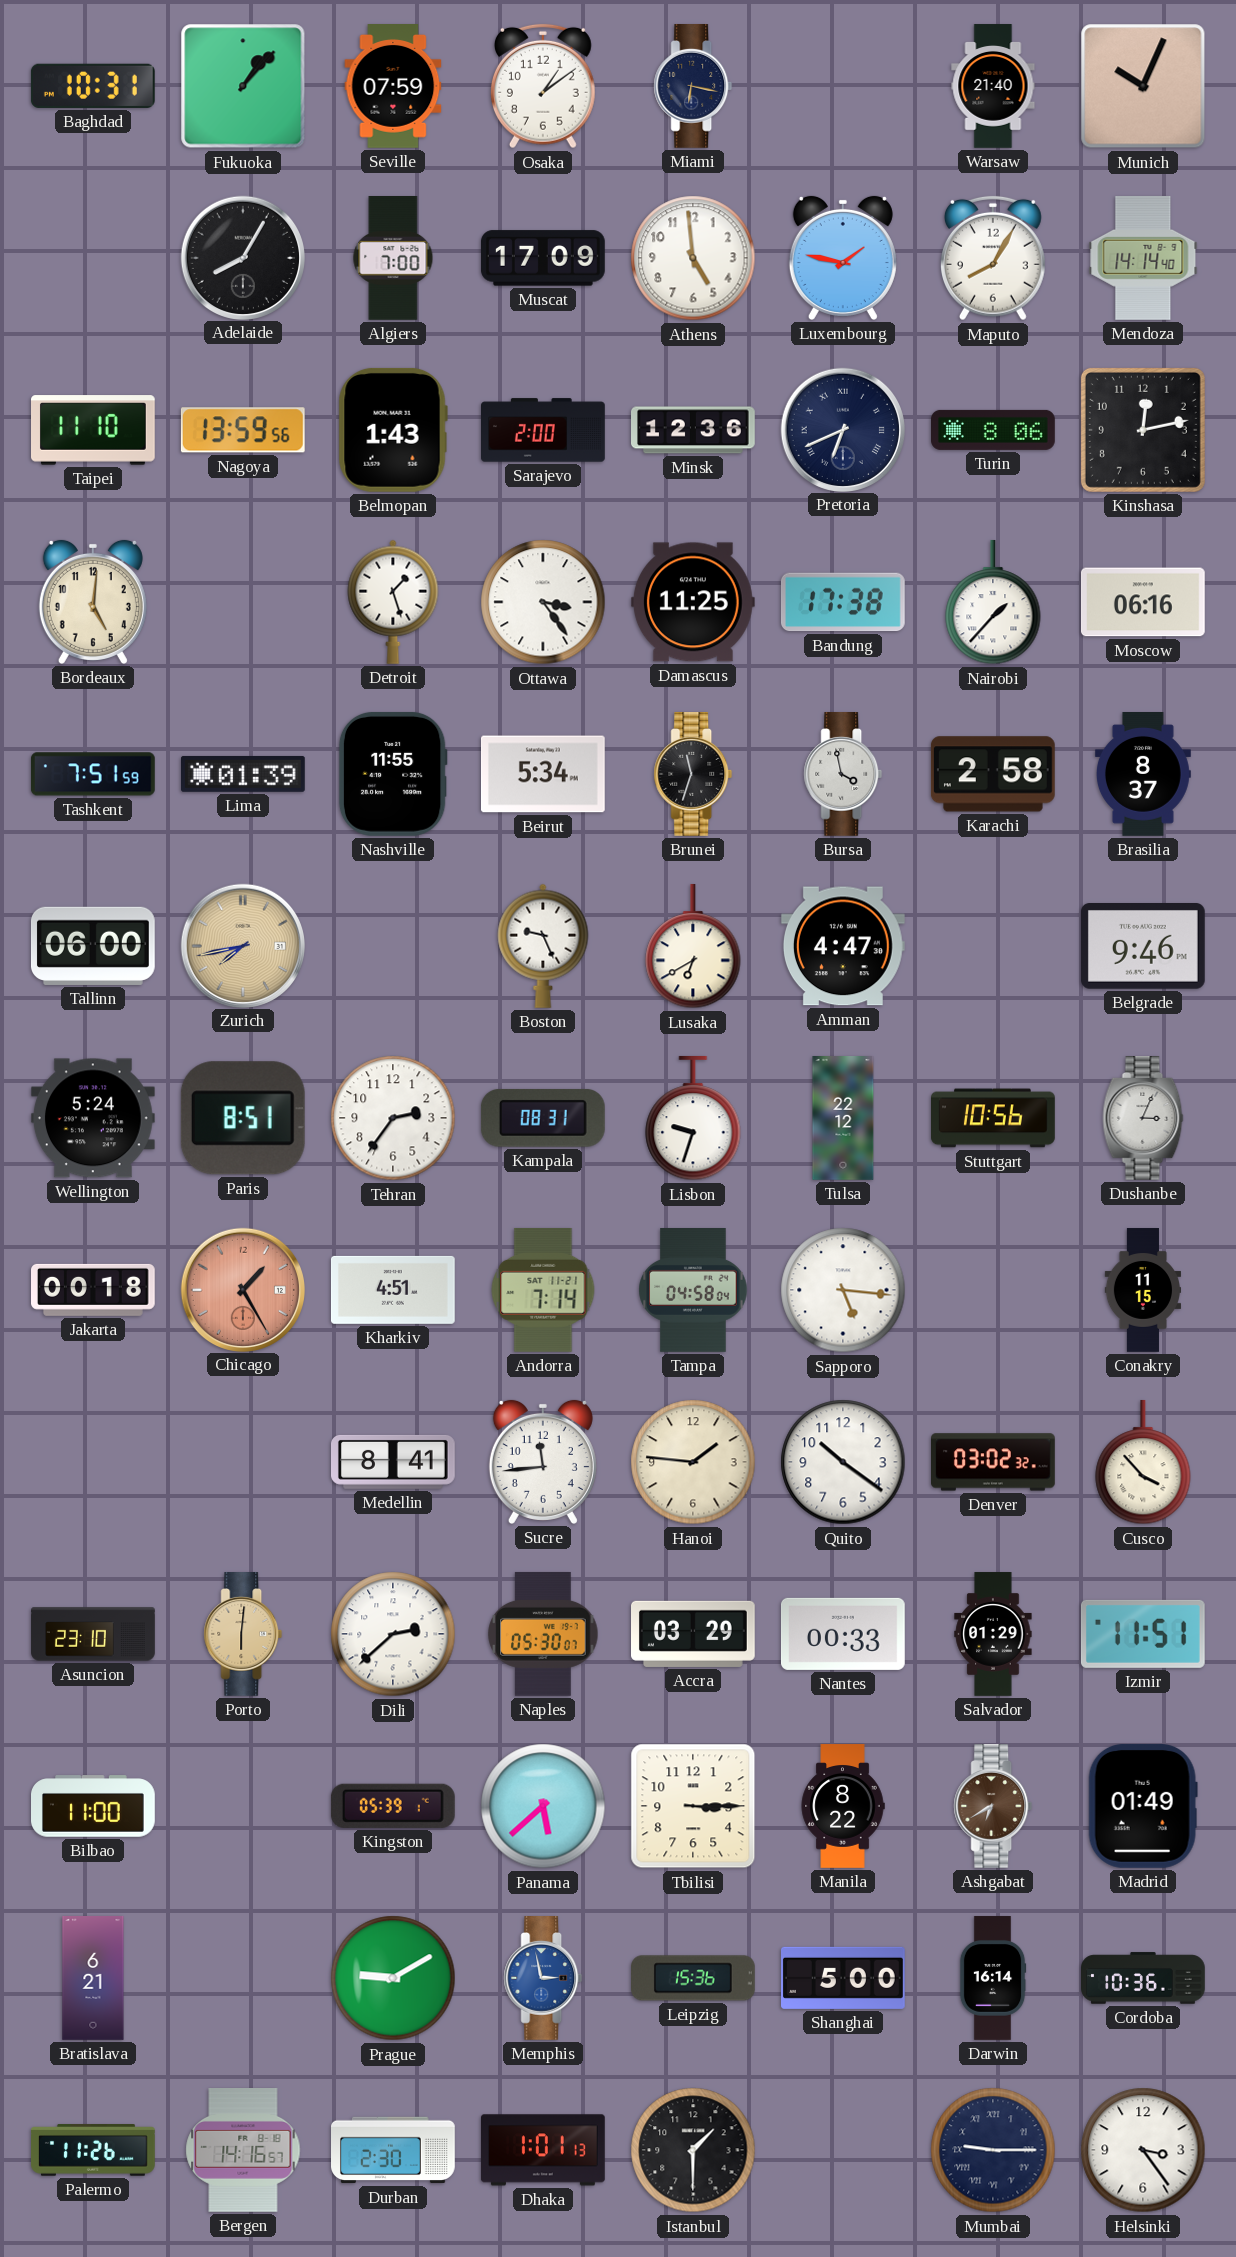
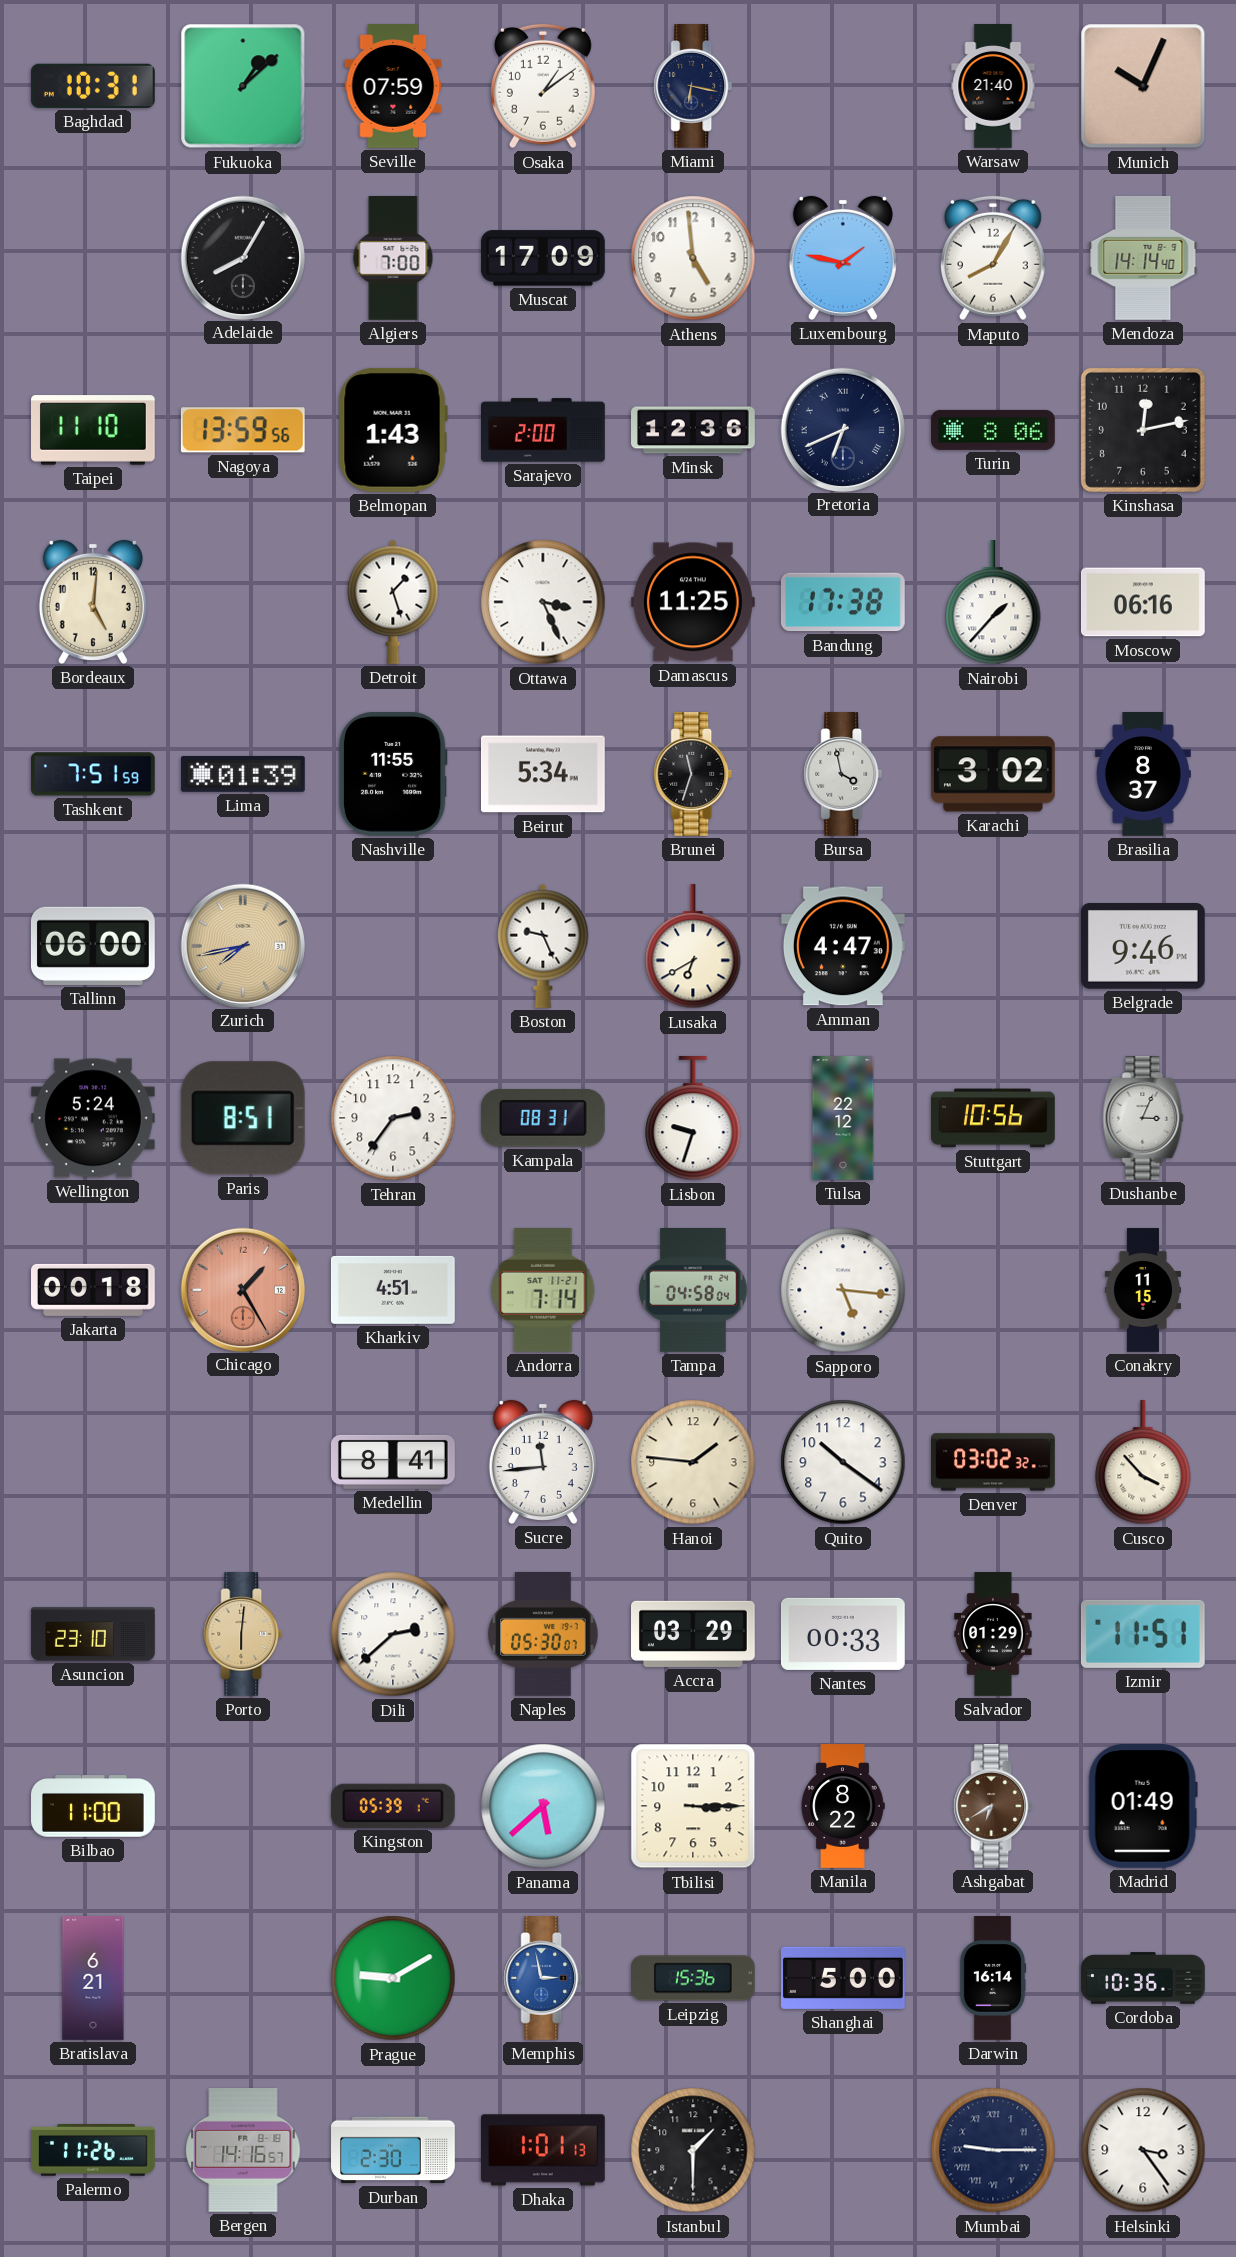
Fukuoka: 1:07 -> 1:08 (243, 86)
Ottawa: 3:24 -> 3:26 (543, 602)
Karachi: 2:58 -> 3:02 (993, 774)
